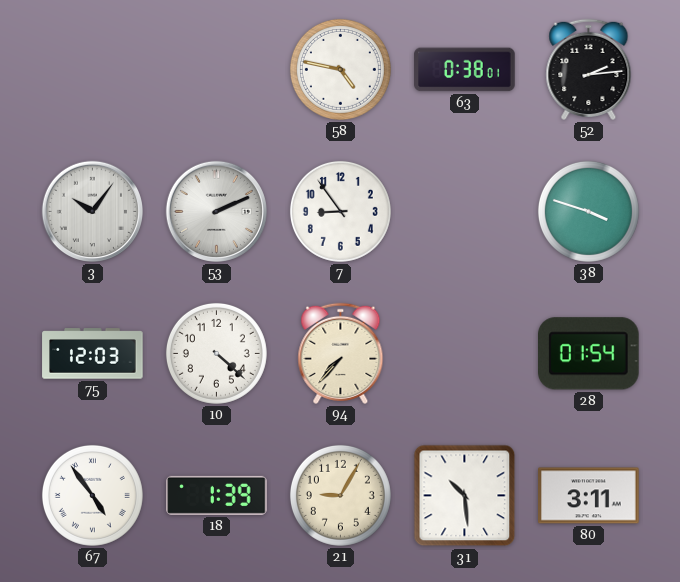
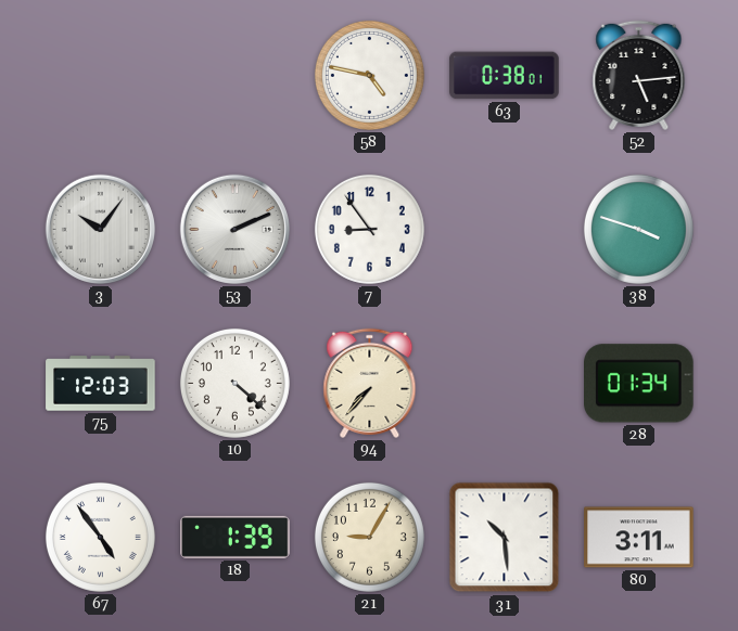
52: 2:14 -> 5:14 (639, 75)
28: 01:54 -> 01:34 (639, 384)
